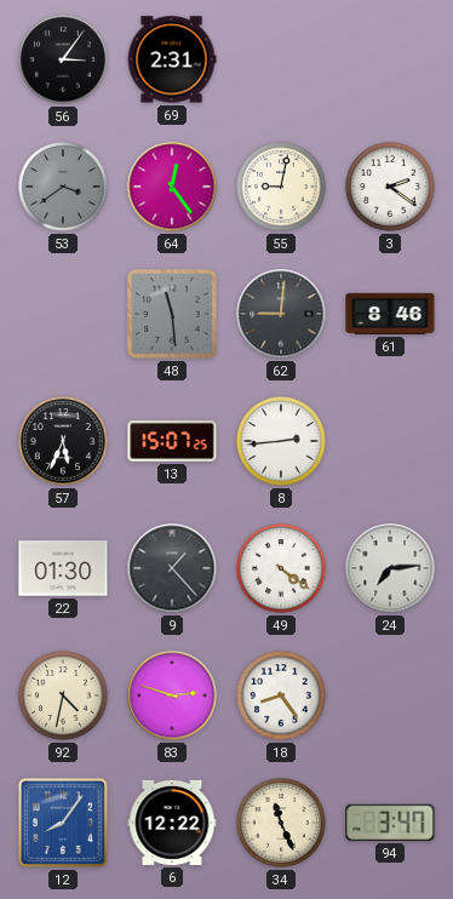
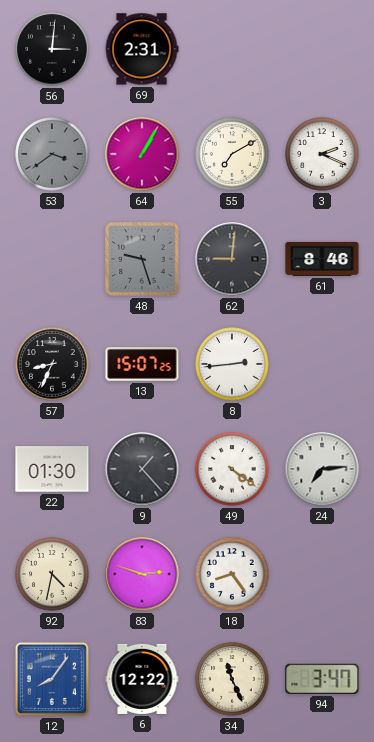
56: 3:06 -> 3:01 (52, 49)
64: 12:24 -> 1:05 (142, 154)
55: 9:02 -> 7:10 (232, 154)
3: 2:21 -> 2:19 (322, 154)
48: 11:29 -> 9:27 (142, 259)
57: 5:34 -> 8:34 (52, 364)
